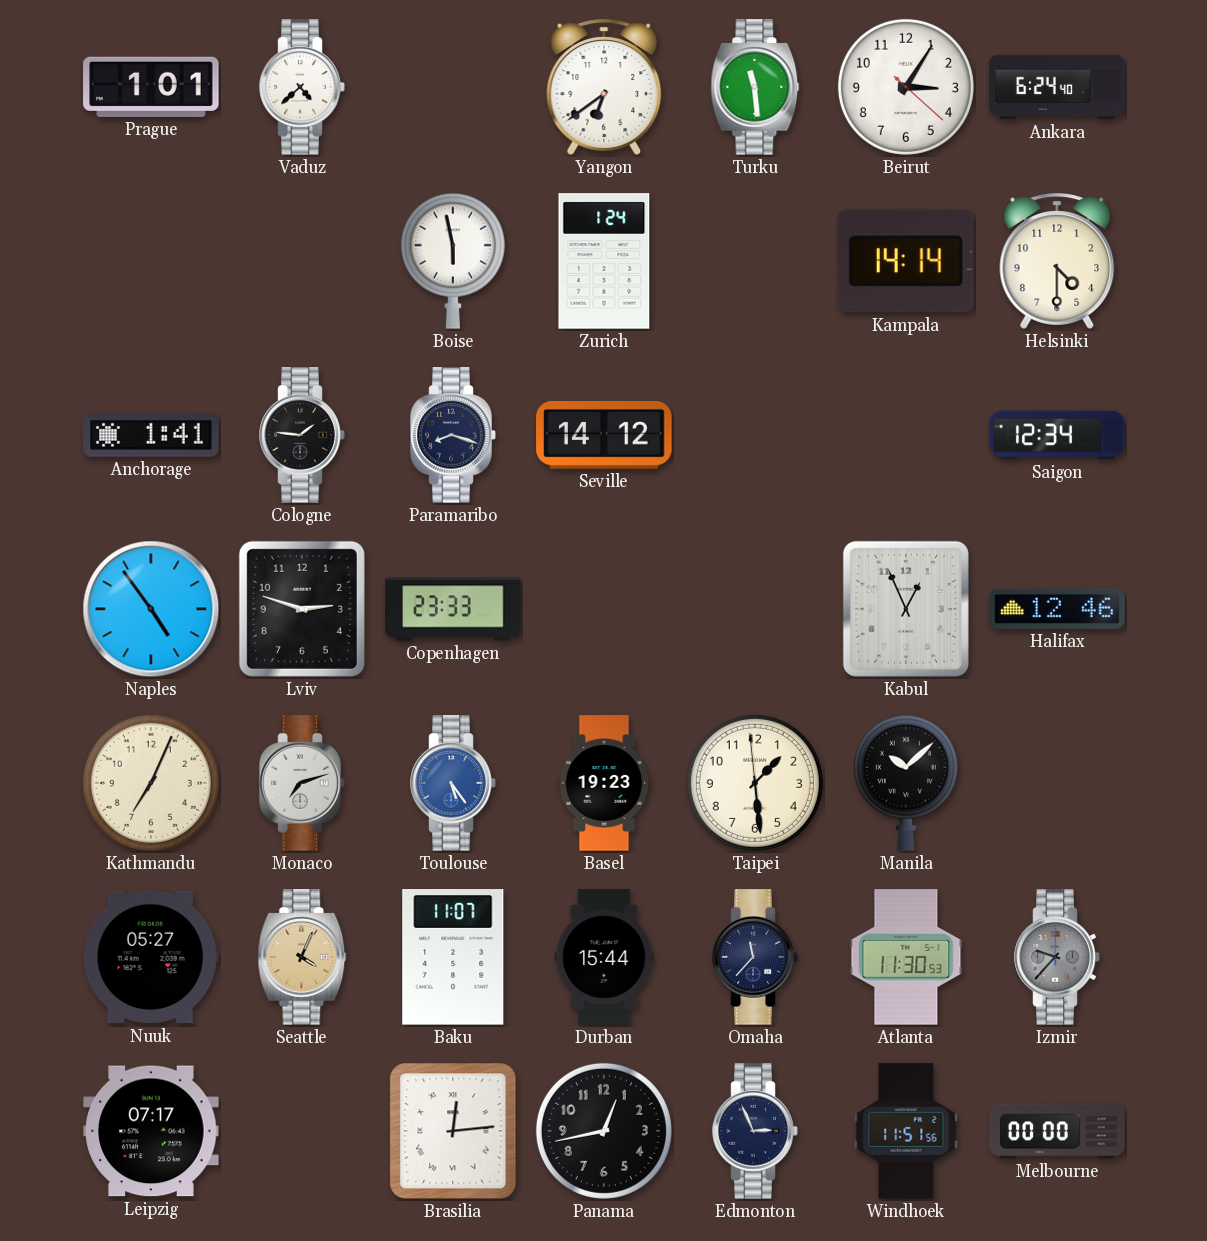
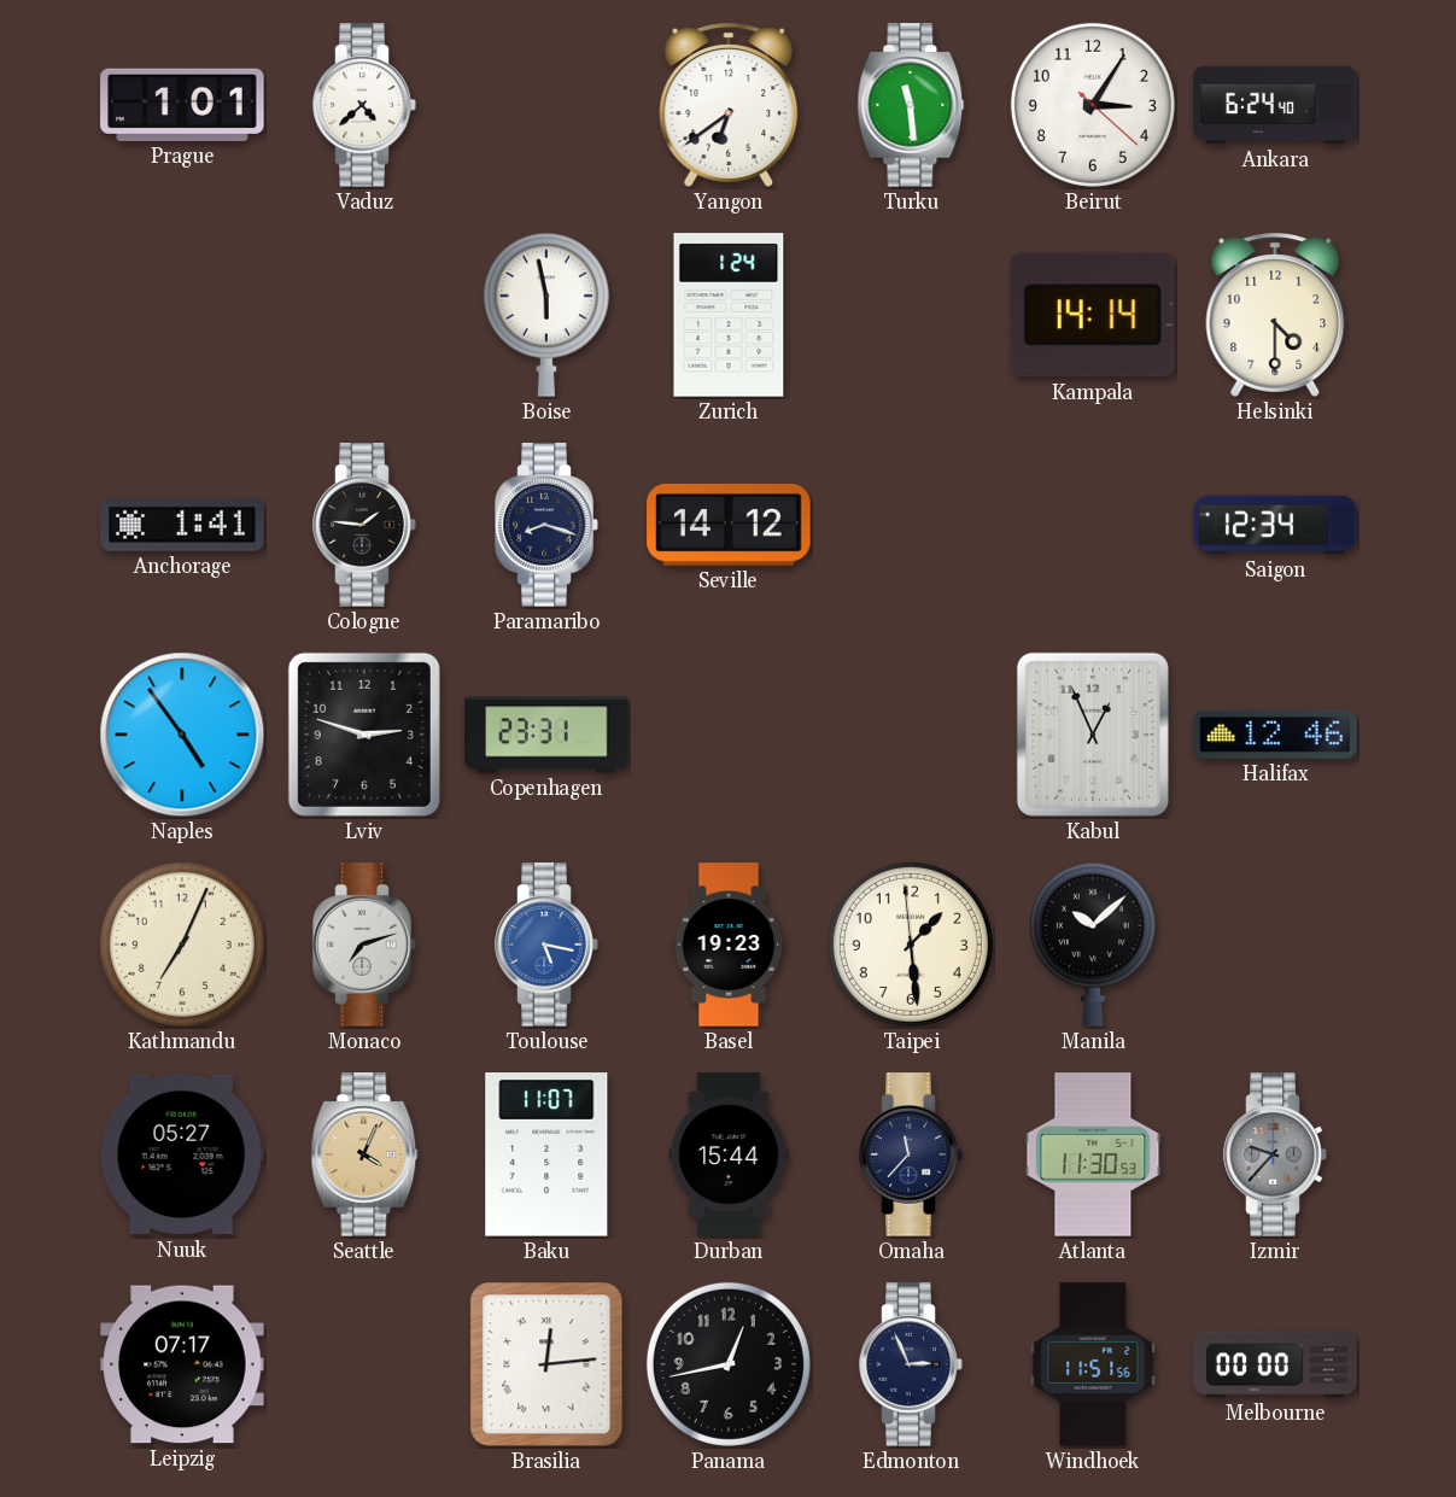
Copenhagen: 23:33 -> 23:31 (546, 735)
Toulouse: 5:24 -> 5:17 (546, 945)
